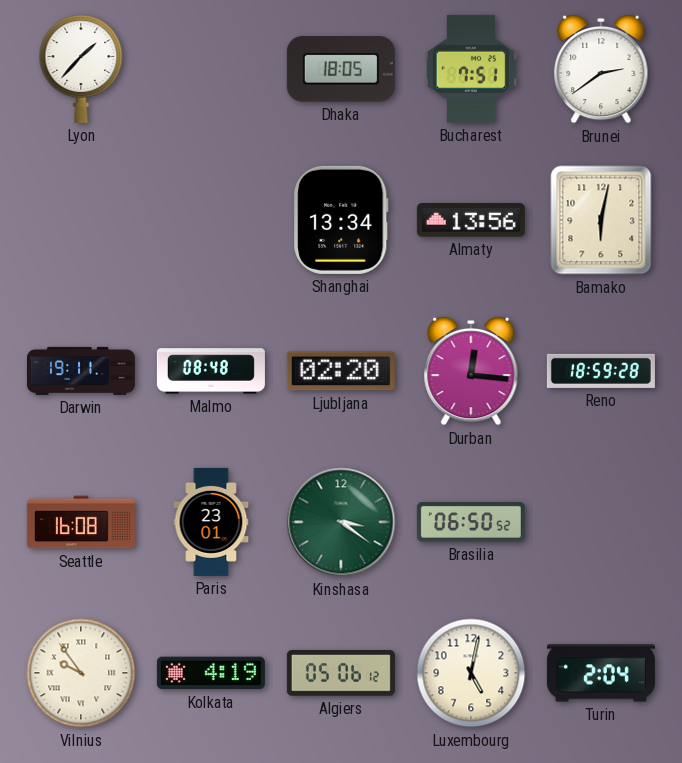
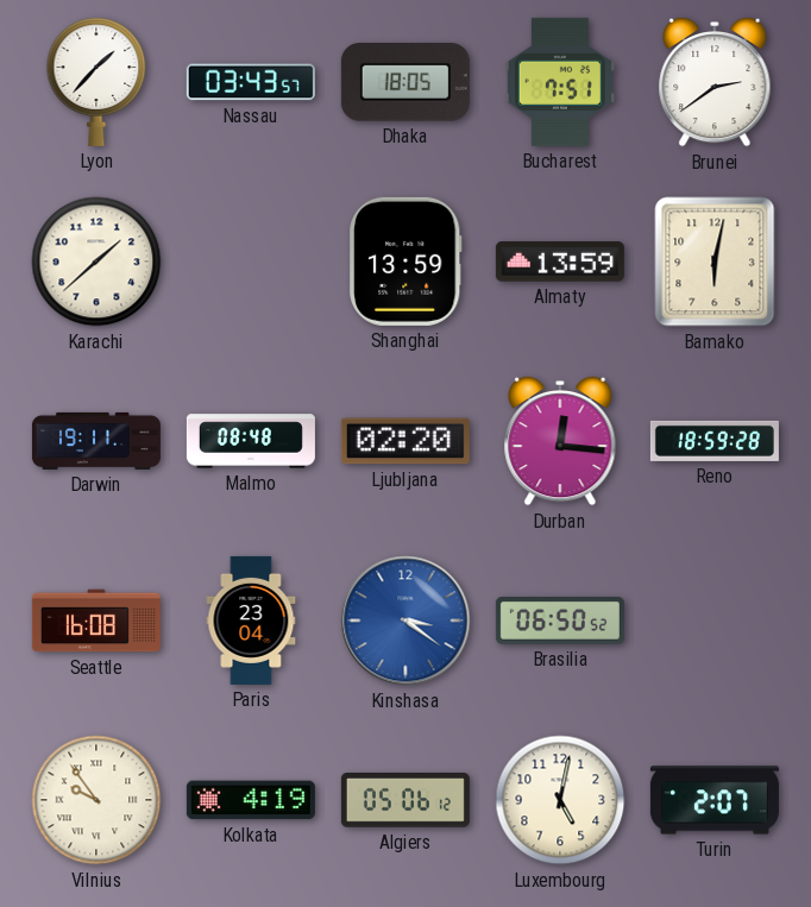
Nassau: none -> 03:43 (251, 82)
Karachi: none -> 1:38 (96, 262)
Shanghai: 13:34 -> 13:59 (405, 262)
Almaty: 13:56 -> 13:59 (560, 262)
Paris: 23:01 -> 23:04 (251, 621)
Kinshasa dial: green -> blue (405, 621)
Turin: 2:04 -> 2:07 (715, 800)
